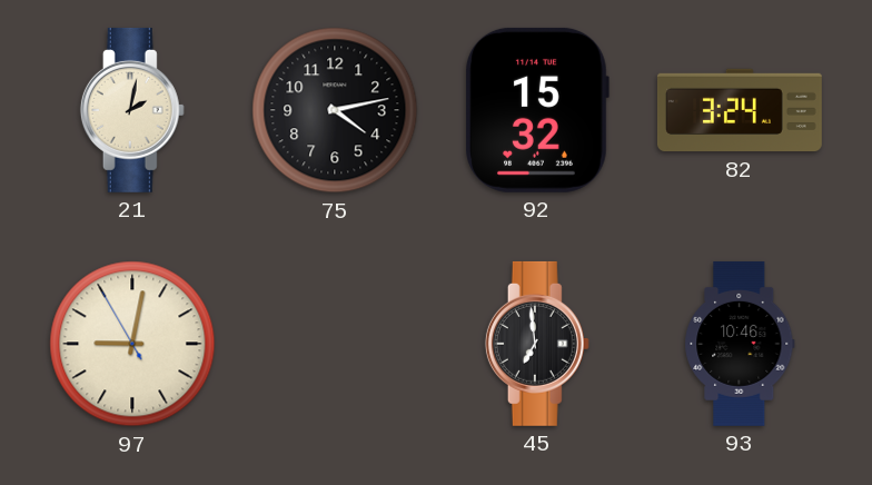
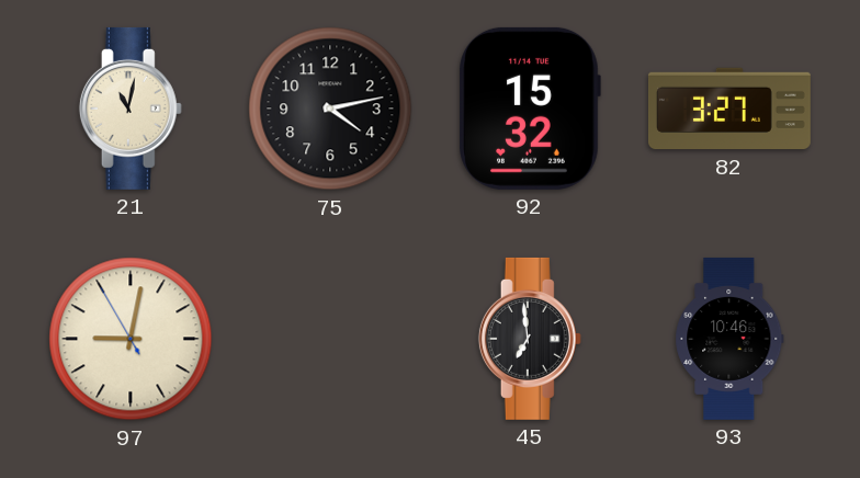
21: 2:02 -> 11:02 (131, 109)
82: 3:24 -> 3:27 (729, 109)
